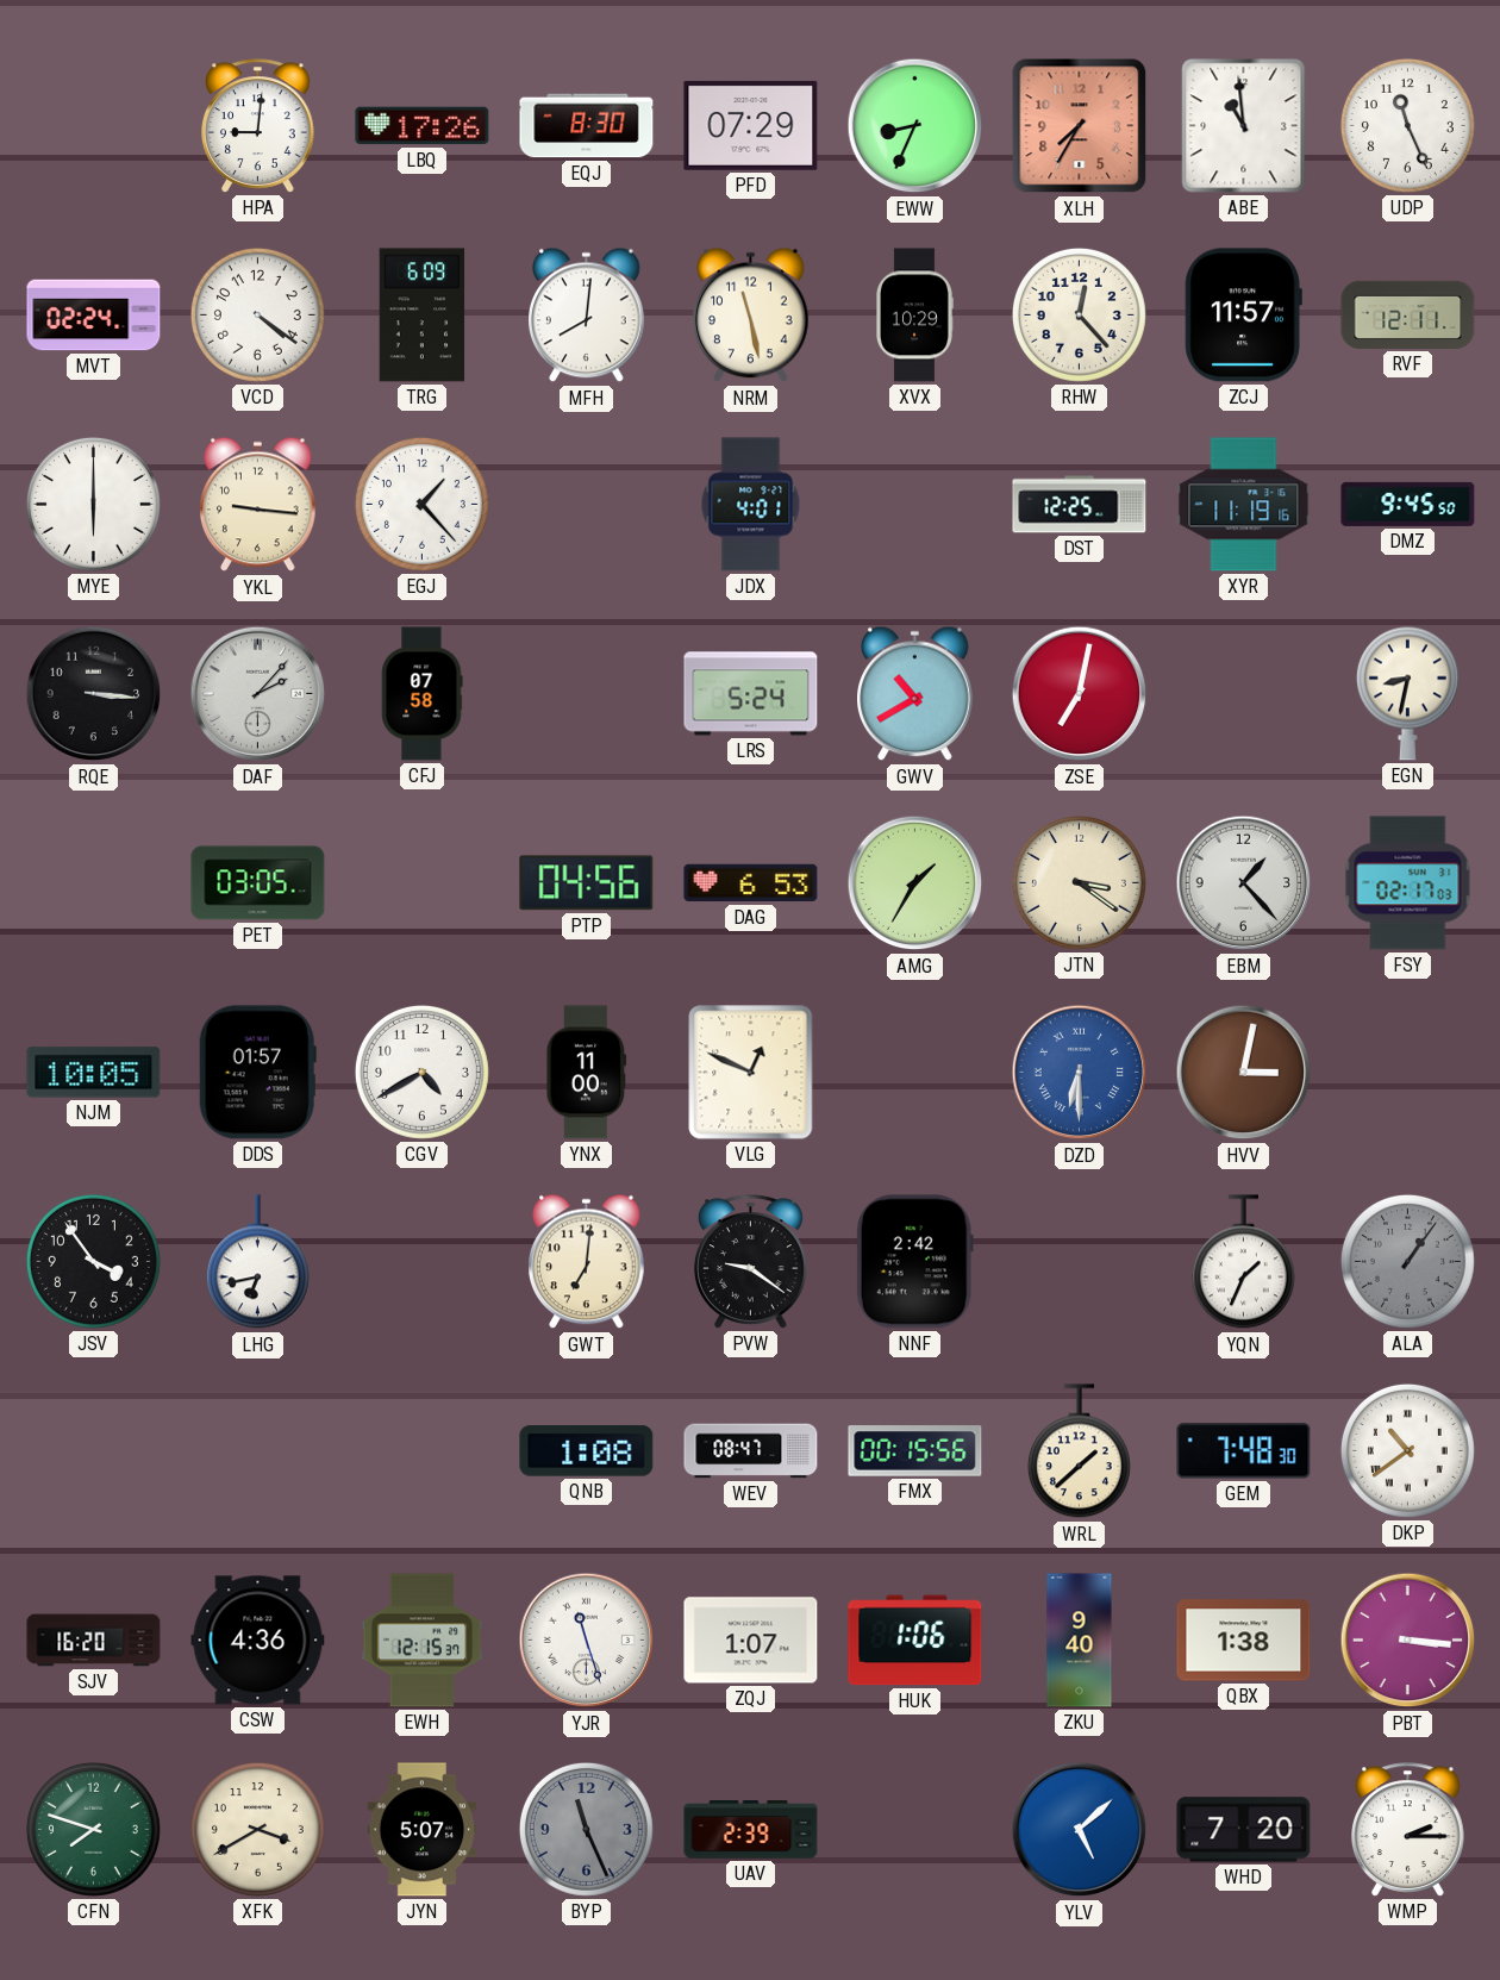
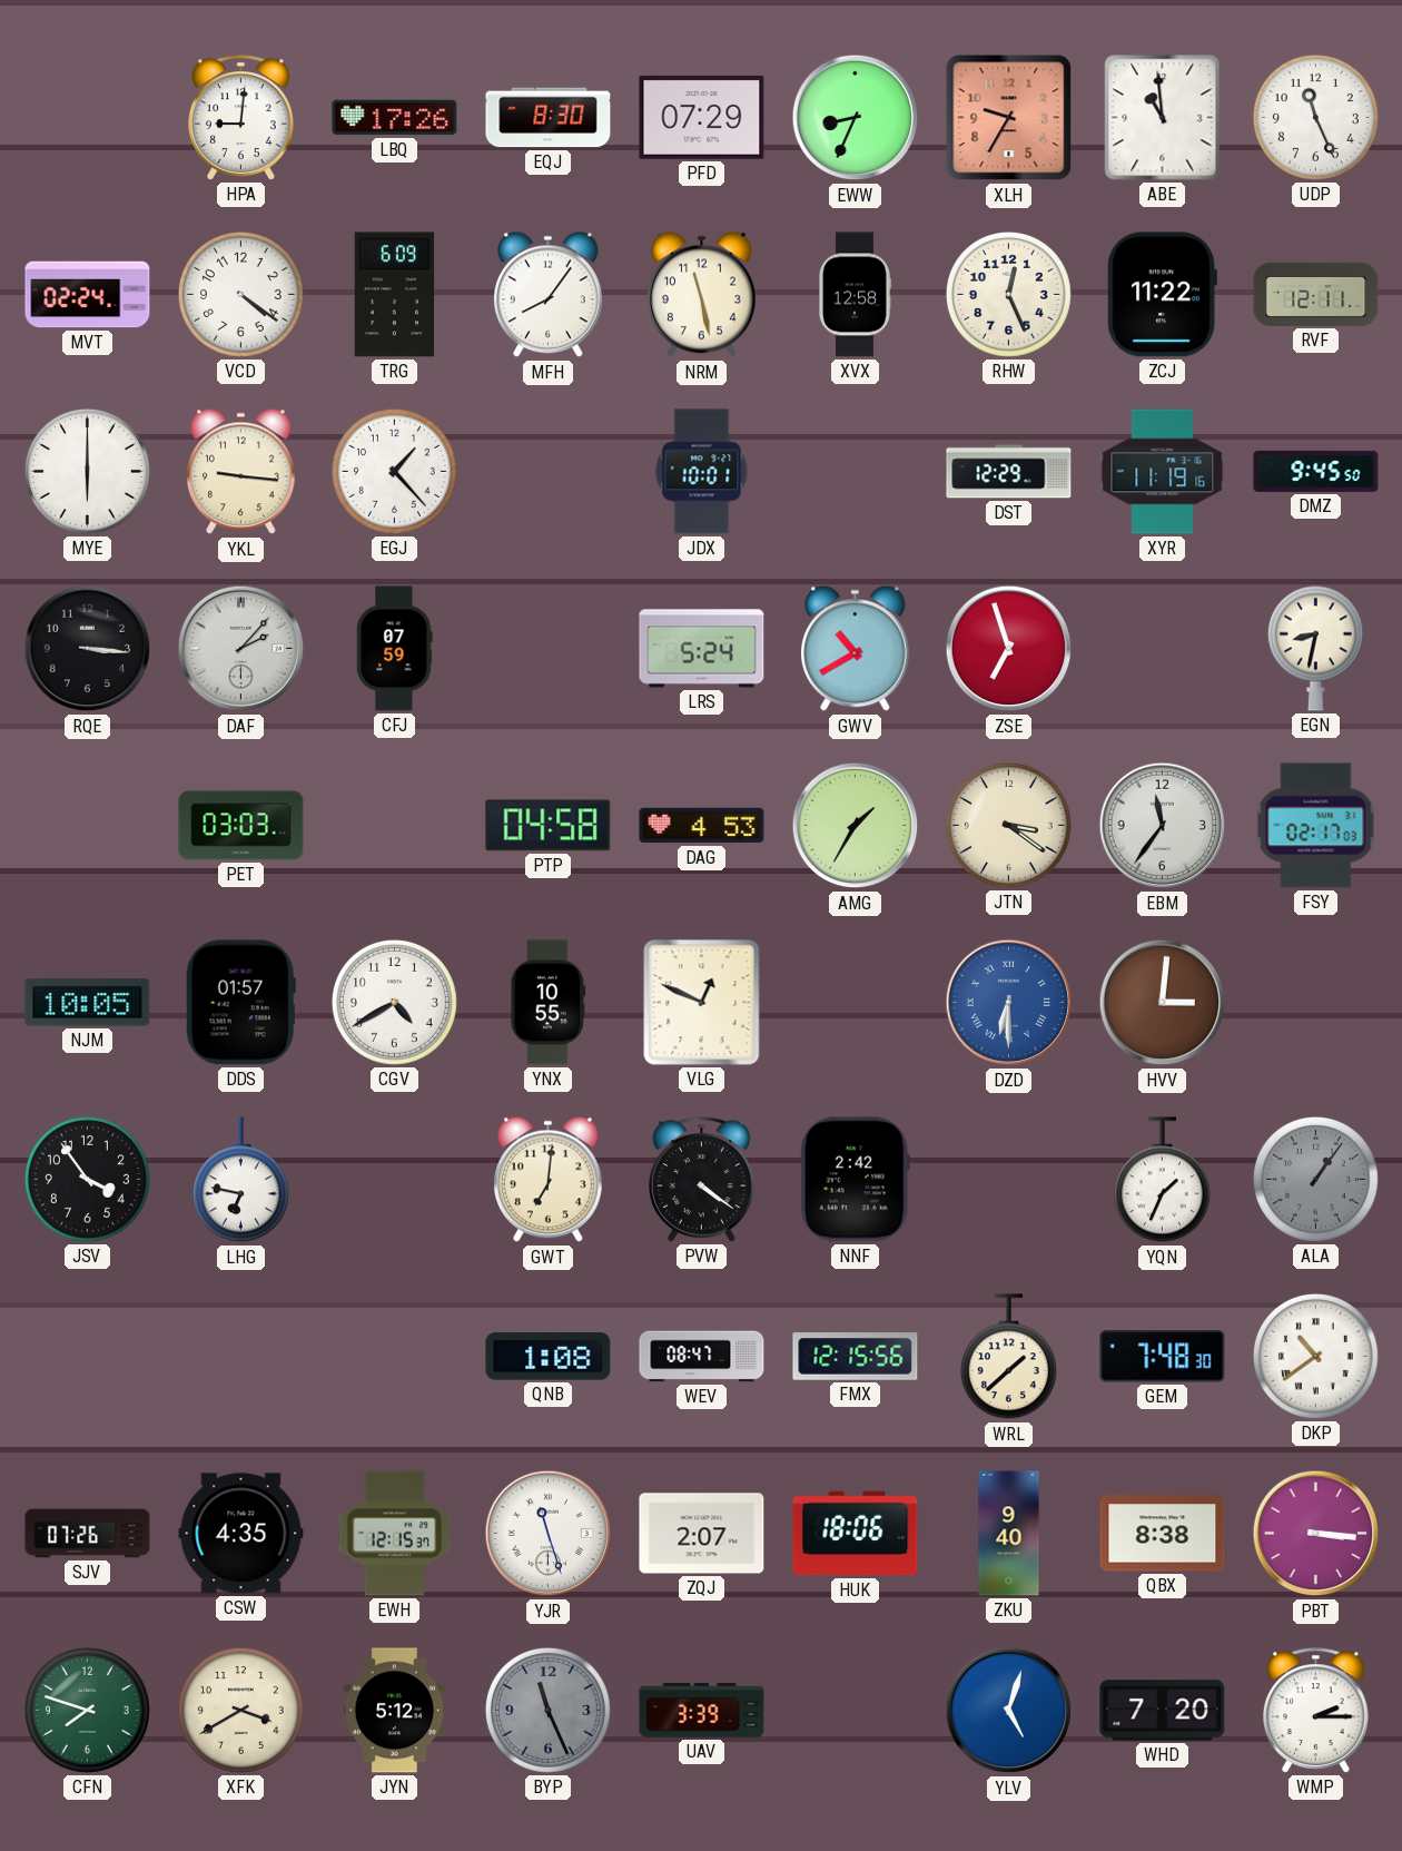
XLH: 7:35 -> 9:35 (1009, 118)
MFH: 8:01 -> 8:06 (549, 295)
XVX: 10:29 -> 12:58 (856, 295)
RHW: 12:23 -> 12:26 (1008, 294)
ZCJ: 11:57 -> 11:22 (1162, 295)
JDX: 4:01 -> 10:01 (702, 472)
DST: 12:25 -> 12:29 (1009, 472)
CFJ: 07:58 -> 07:59 (394, 649)
ZSE: 7:02 -> 6:57 (1009, 649)
PET: 03:05 -> 03:03 (241, 826)
PTP: 04:56 -> 04:58 (549, 826)
DAG: 6:53 -> 4:53 (702, 826)
EBM: 1:23 -> 11:36 (1163, 826)
YNX: 11:00 -> 10:55 (549, 1003)
HVV: 3:02 -> 3:01 (1163, 1003)
LHG: 6:43 -> 6:47 (240, 1180)
PVW: 9:21 -> 4:21 (702, 1180)
FMX: 00:15 -> 12:15 (856, 1357)
SJV: 16:20 -> 07:26 (88, 1534)
CSW: 4:36 -> 4:35 (241, 1534)
ZQJ: 1:07 -> 2:07 (702, 1534)
HUK: 1:06 -> 18:06 (856, 1534)
QBX: 1:38 -> 8:38 (1163, 1534)
JYN: 5:07 -> 5:12 (395, 1711)
UAV: 2:39 -> 3:39 (702, 1711)
YLV: 5:08 -> 5:03 (1009, 1711)
